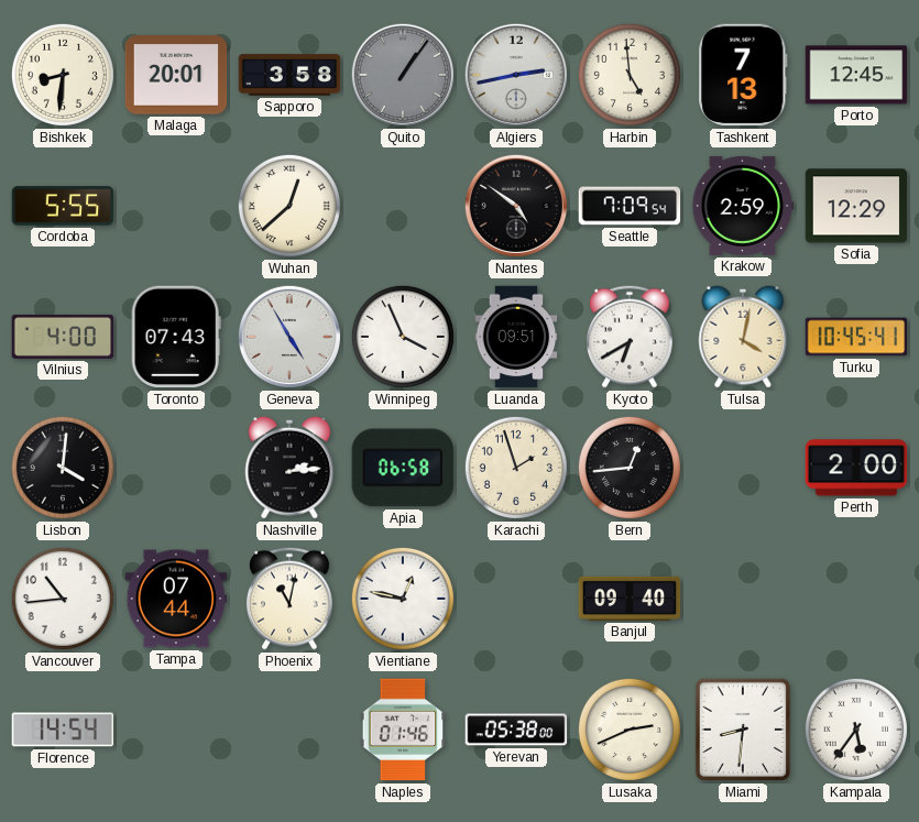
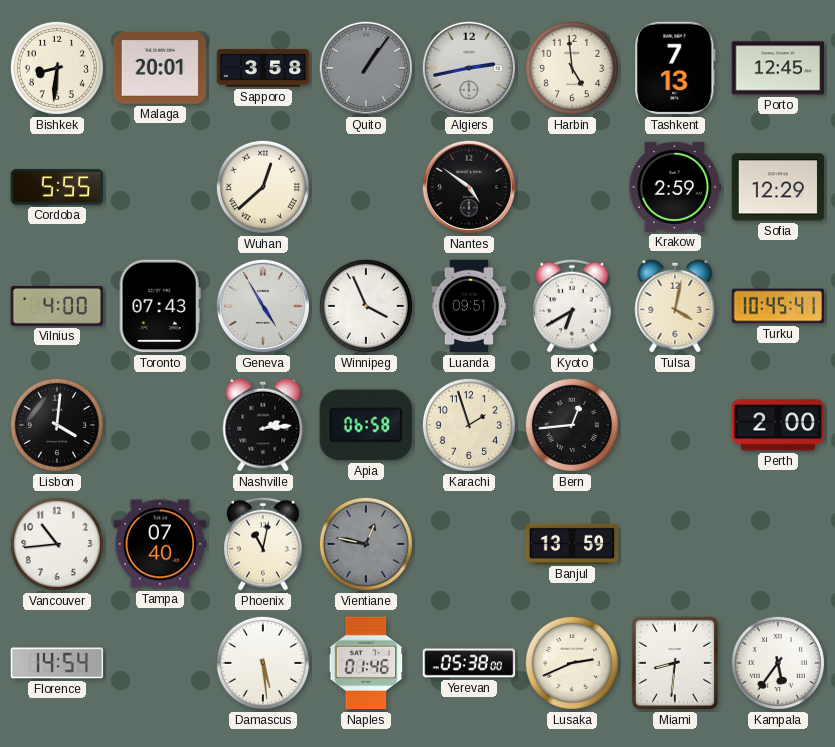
Seattle: 7:09 -> none (630, 206)
Tampa: 07:44 -> 07:40 (160, 544)
Vientiane dial: white -> grey (366, 544)
Banjul: 09:40 -> 13:59 (572, 544)
Damascus: none -> 5:29 (263, 663)
